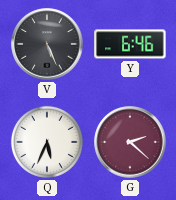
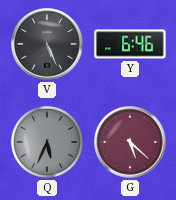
Q dial: white -> grey (47, 142)
G: 2:22 -> 5:22 (130, 142)
